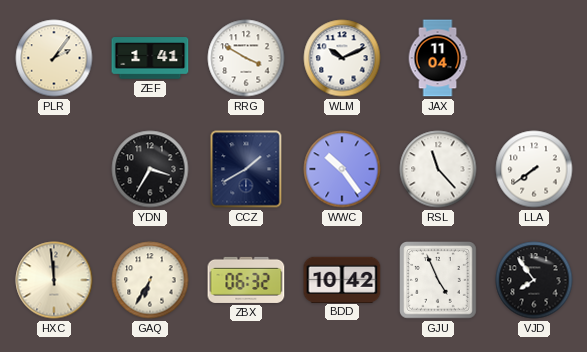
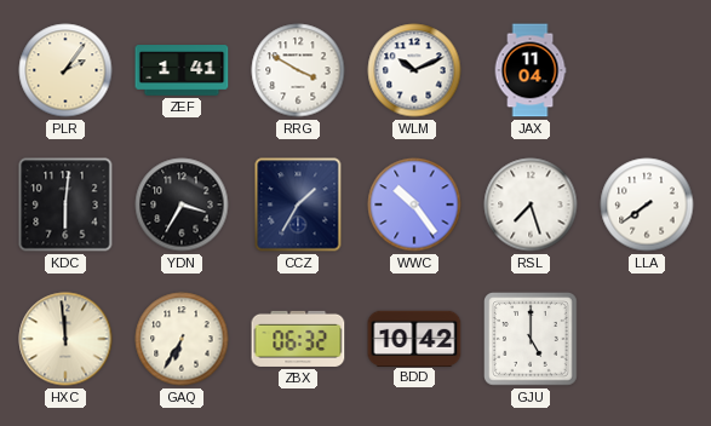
KDC: none -> 6:01 (65, 205)
CCZ: 1:40 -> 1:35 (298, 205)
RSL: 11:23 -> 7:27 (531, 205)
GJU: 4:56 -> 5:00 (532, 340)
VJD: 7:54 -> none (534, 280)
